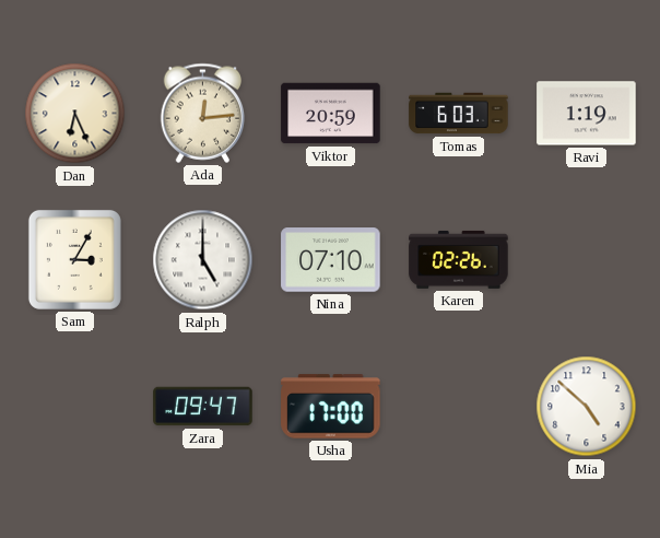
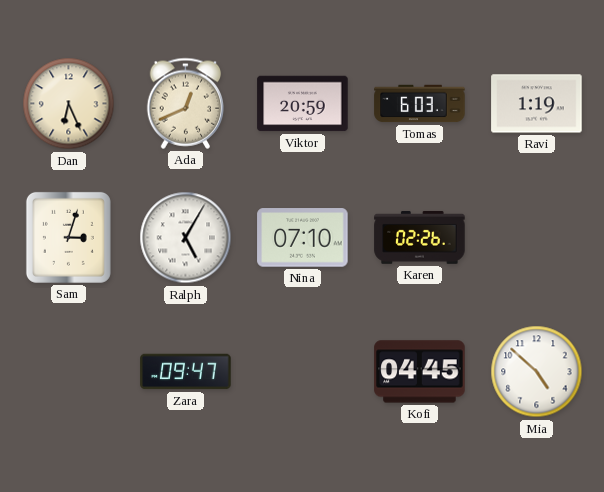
Ada: 12:14 -> 12:41 (186, 103)
Sam: 3:05 -> 3:03 (68, 237)
Ralph: 5:00 -> 5:05 (186, 238)
Usha: 17:00 -> none (331, 407)
Kofi: none -> 04:45 (420, 372)
